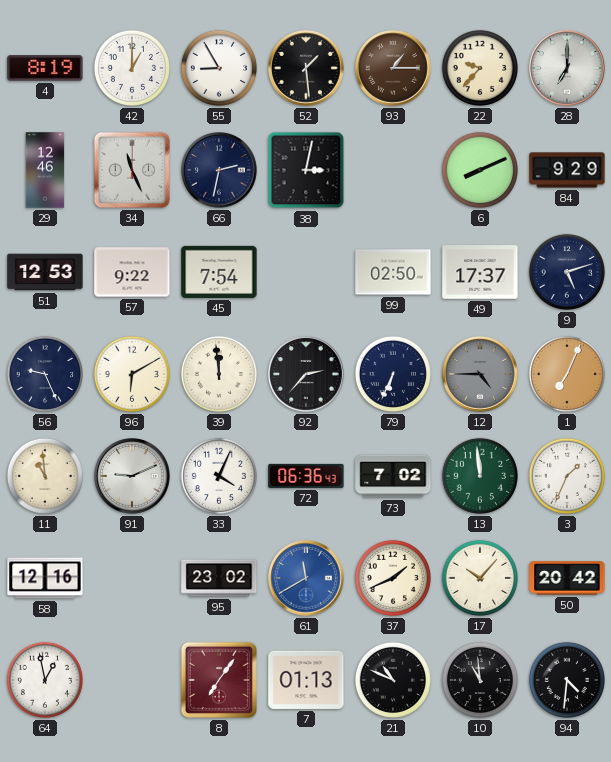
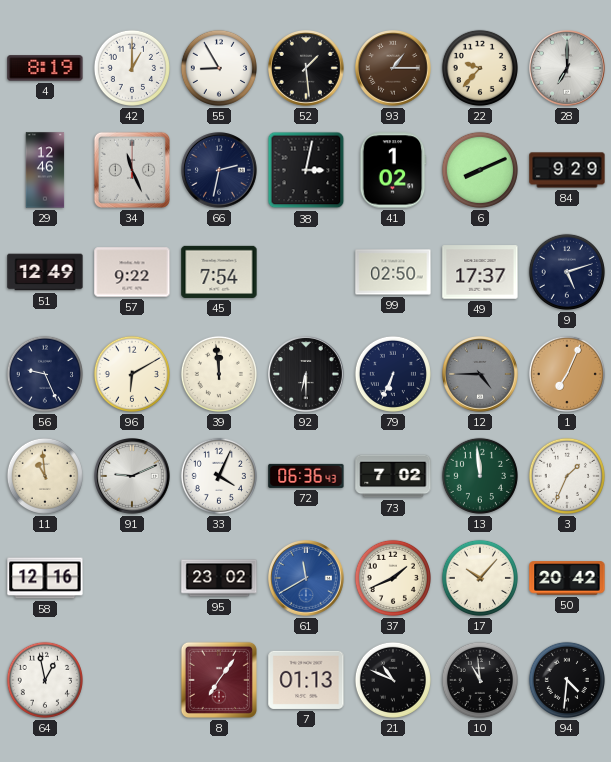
41: none -> 1:02 (393, 170)
51: 12:53 -> 12:49 (45, 272)
92: 2:37 -> 6:30 (307, 375)
